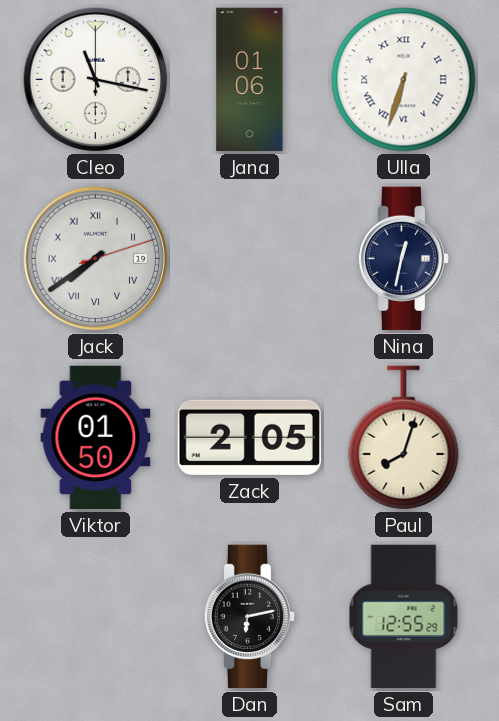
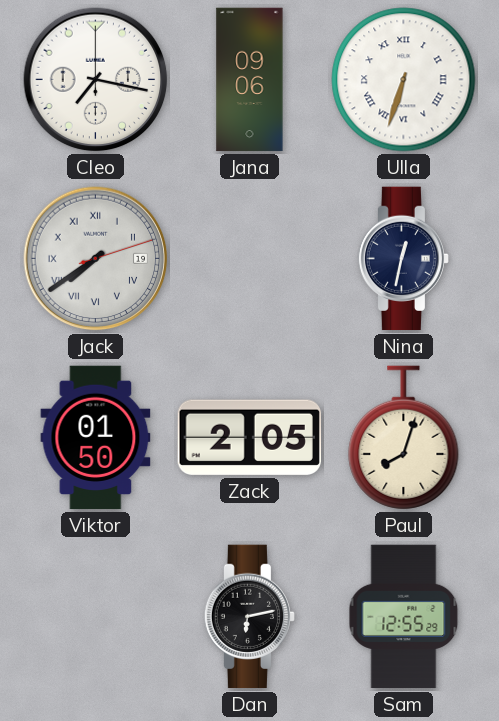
Cleo: 11:17 -> 7:17 (96, 80)
Jana: 01:06 -> 09:06 (250, 80)
